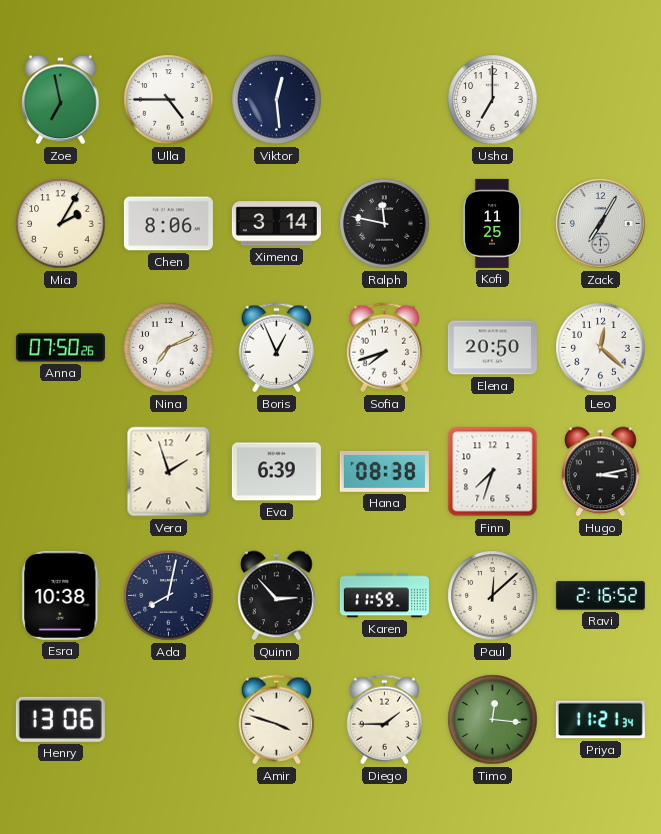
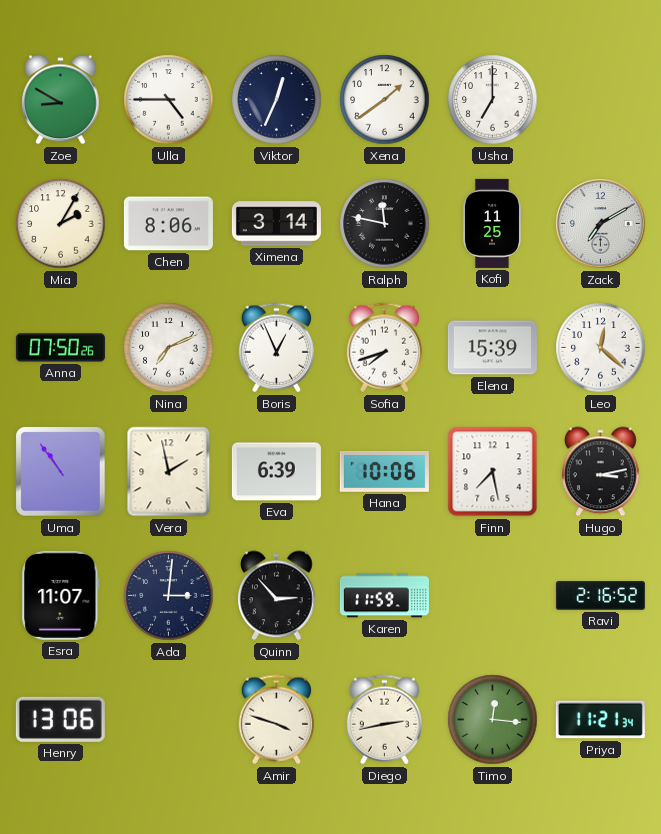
Zoe: 6:58 -> 8:50 (61, 100)
Viktor: 12:29 -> 12:34 (277, 100)
Xena: none -> 1:39 (385, 100)
Zack: 7:05 -> 7:10 (601, 224)
Elena: 20:50 -> 15:39 (492, 348)
Uma: none -> 10:54 (61, 472)
Vera: 1:57 -> 1:58 (169, 472)
Hana: 08:38 -> 10:06 (384, 471)
Finn: 7:33 -> 7:28 (493, 472)
Esra: 10:38 -> 11:07 (61, 595)
Ada: 8:02 -> 3:01 (169, 596)
Paul: 12:08 -> none (493, 596)
Diego: 1:45 -> 2:43 (384, 720)
